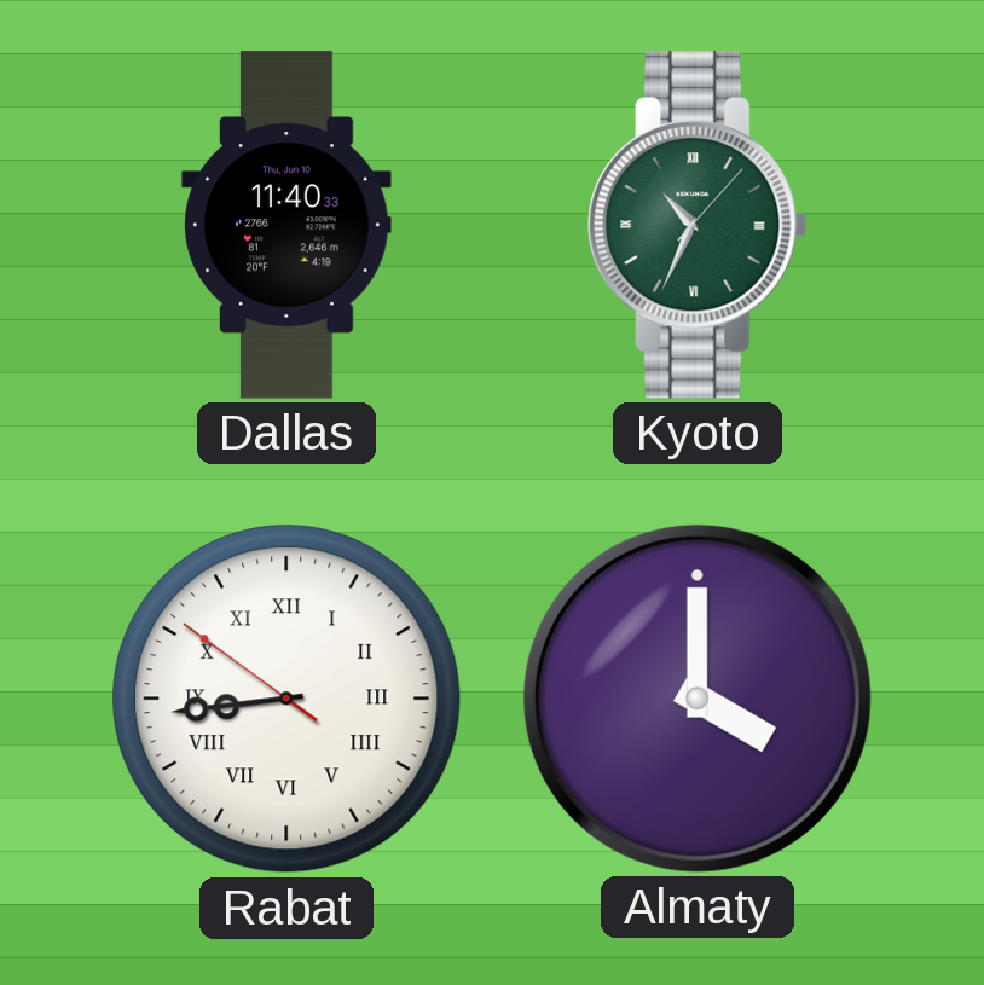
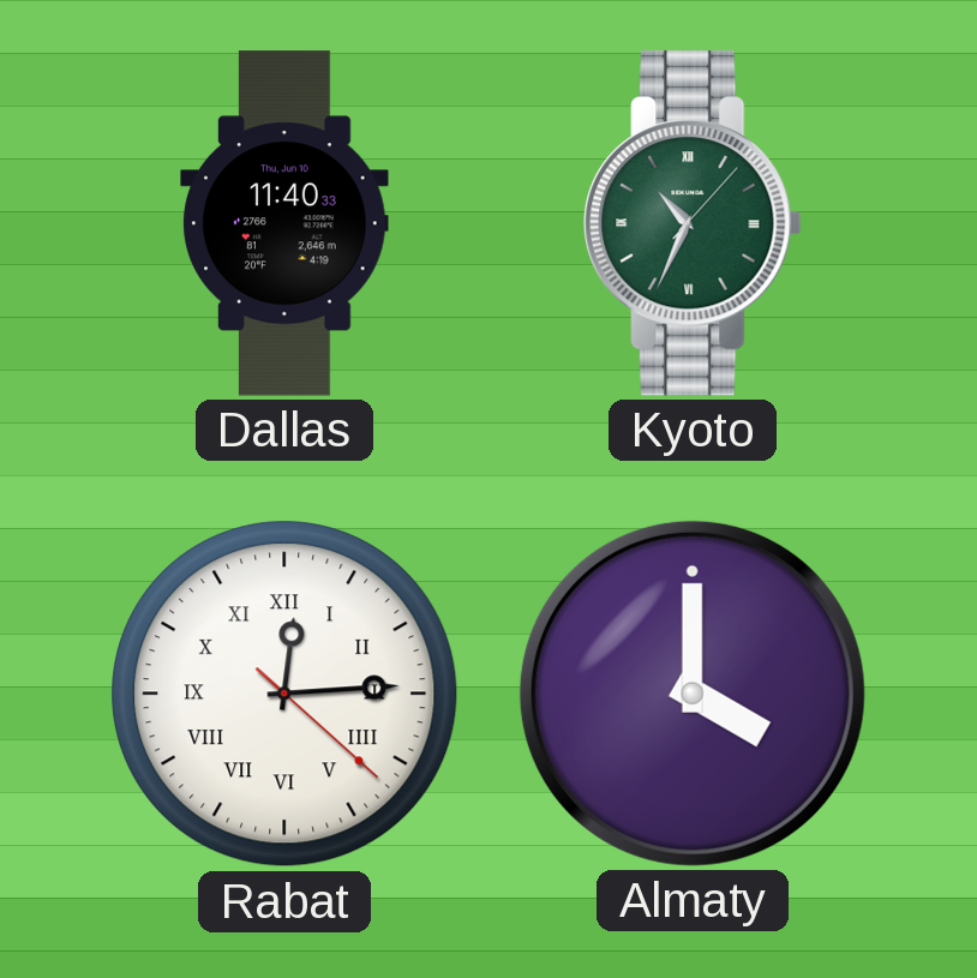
Rabat: 8:43 -> 12:14 (284, 694)
